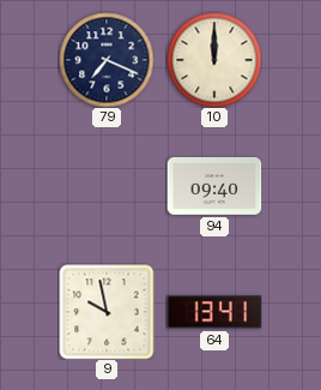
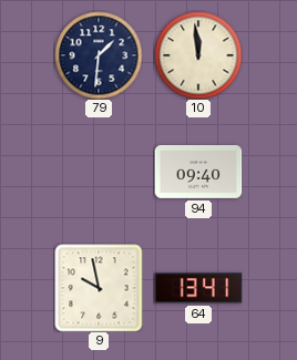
79: 7:19 -> 1:31 (99, 55)
10: 12:00 -> 11:59 (198, 55)
